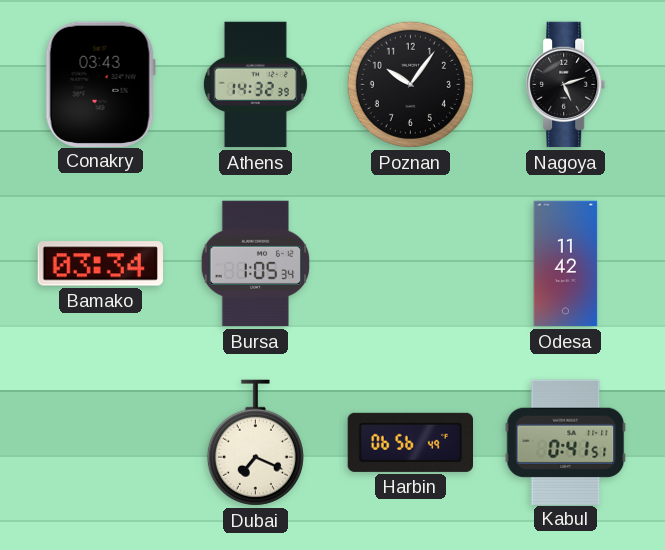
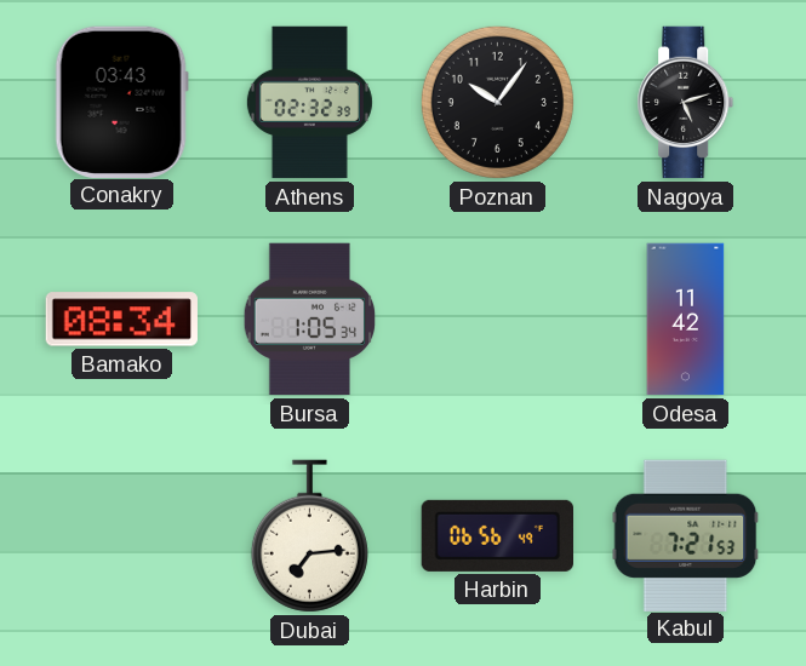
Athens: 14:32 -> 02:32 (309, 103)
Bamako: 03:34 -> 08:34 (121, 320)
Dubai: 7:19 -> 7:14 (309, 536)
Kabul: 0:41 -> 7:21 (686, 535)
